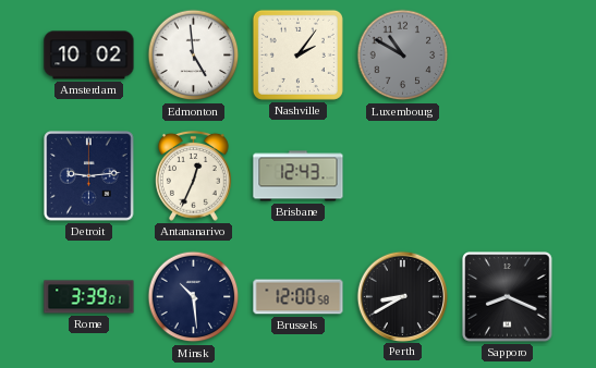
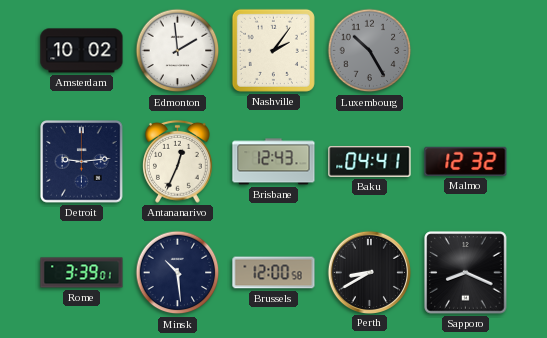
Edmonton: 4:59 -> 1:59 (178, 51)
Luxembourg: 10:50 -> 10:25 (370, 51)
Baku: none -> 04:41 (370, 162)
Malmo: none -> 12:32 (466, 161)
